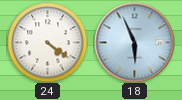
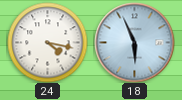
24: 4:21 -> 4:17 (47, 42)
